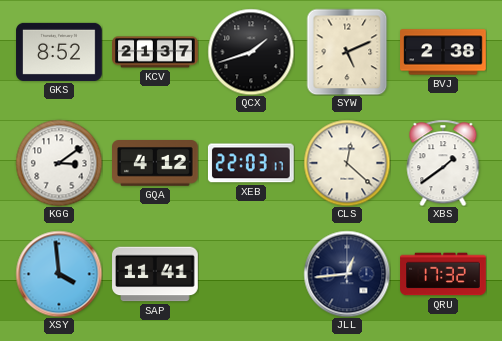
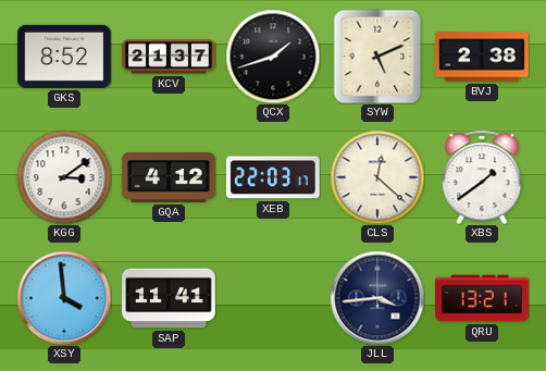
JLL: 12:44 -> 3:44 (377, 298)
QRU: 17:32 -> 13:21 (482, 298)
